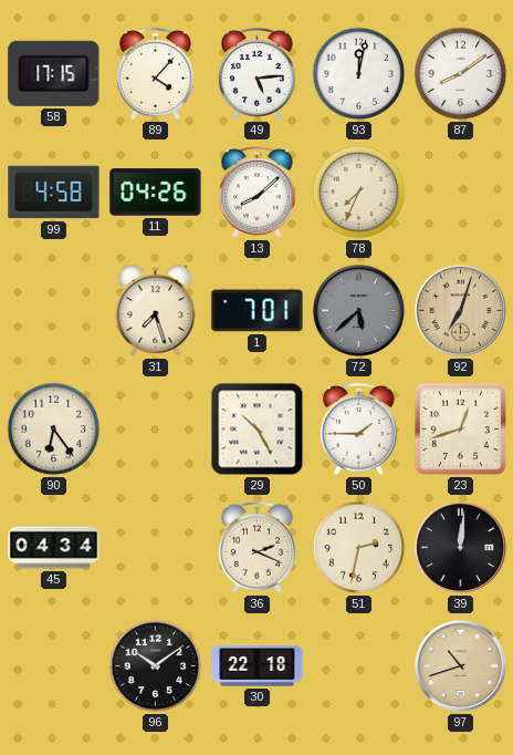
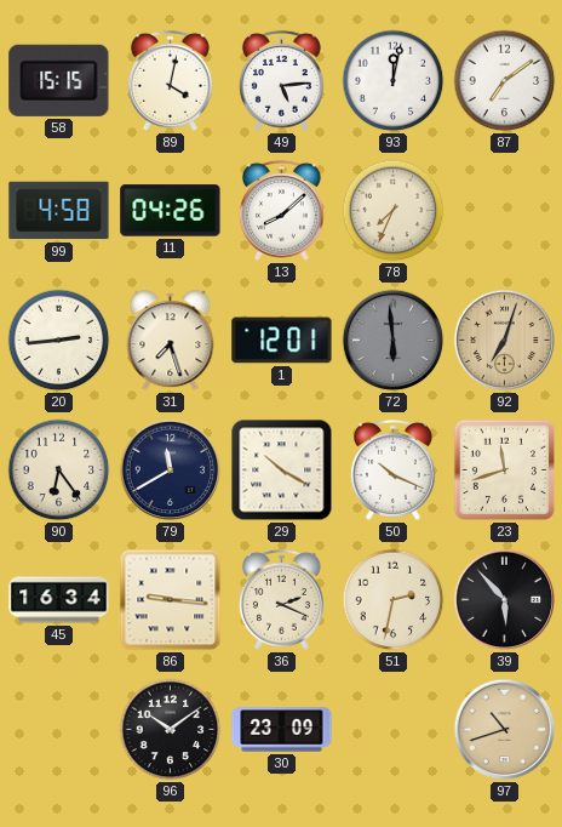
58: 17:15 -> 15:15 (59, 80)
89: 4:07 -> 4:02 (170, 80)
87: 8:09 -> 7:09 (505, 81)
20: none -> 2:44 (59, 341)
1: 7:01 -> 12:01 (282, 341)
72: 5:38 -> 5:59 (394, 341)
79: none -> 11:40 (171, 470)
29: 10:25 -> 10:20 (282, 470)
50: 1:45 -> 10:19 (392, 469)
23: 12:42 -> 11:42 (504, 469)
45: 04:34 -> 16:34 (59, 600)
86: none -> 9:16 (171, 600)
39: 12:01 -> 5:53 (505, 600)
30: 22:18 -> 23:09 (282, 730)
